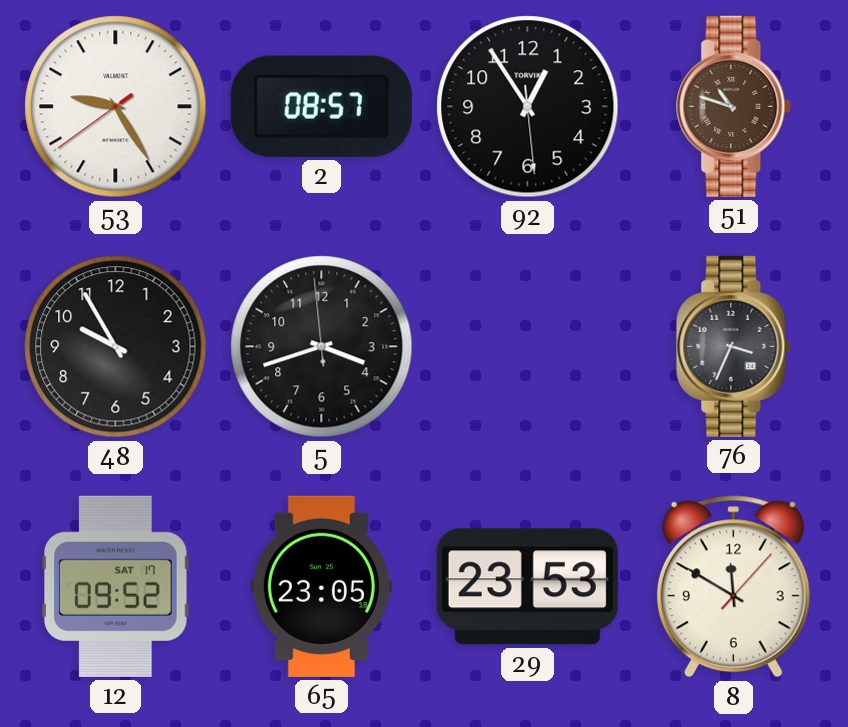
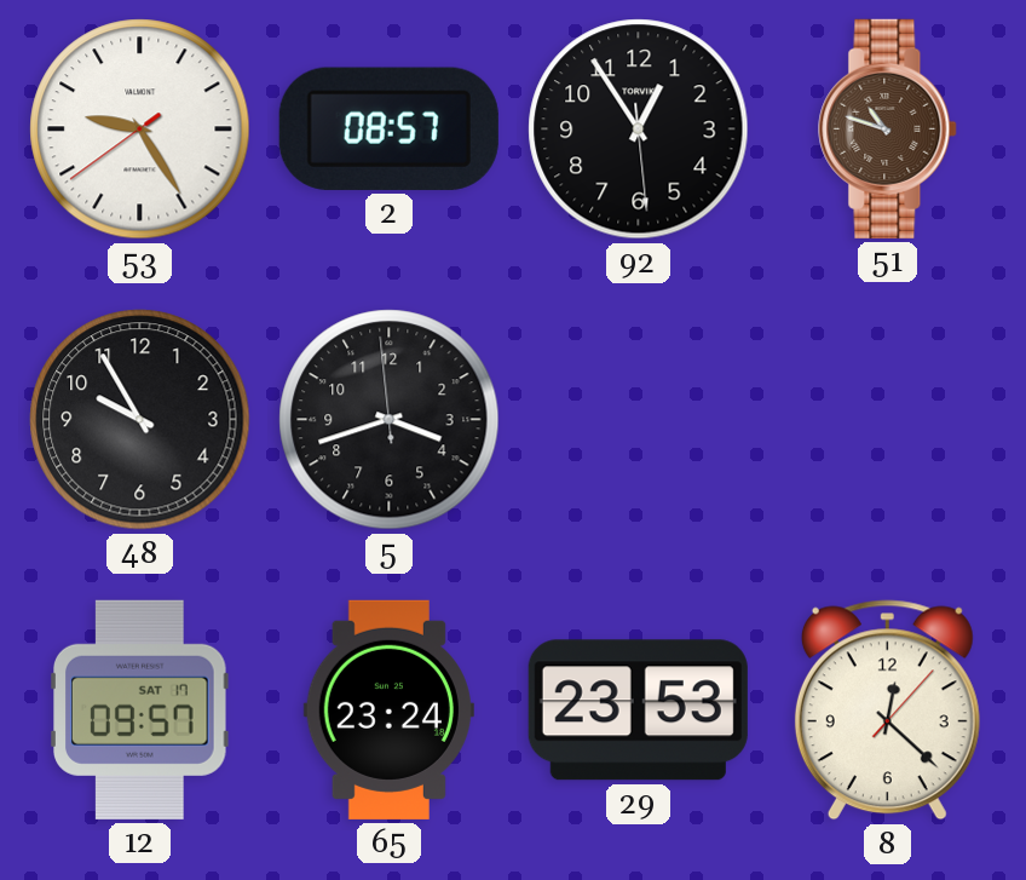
76: 3:34 -> none (734, 346)
12: 09:52 -> 09:57 (140, 709)
65: 23:05 -> 23:24 (388, 709)
8: 11:50 -> 12:22 (887, 711)
